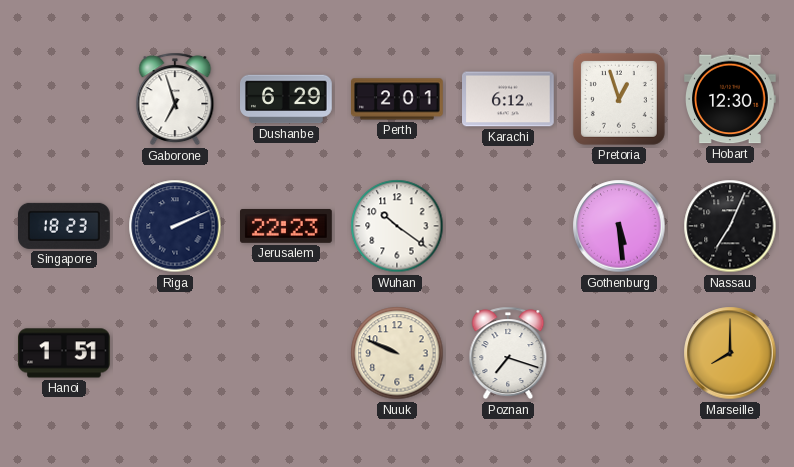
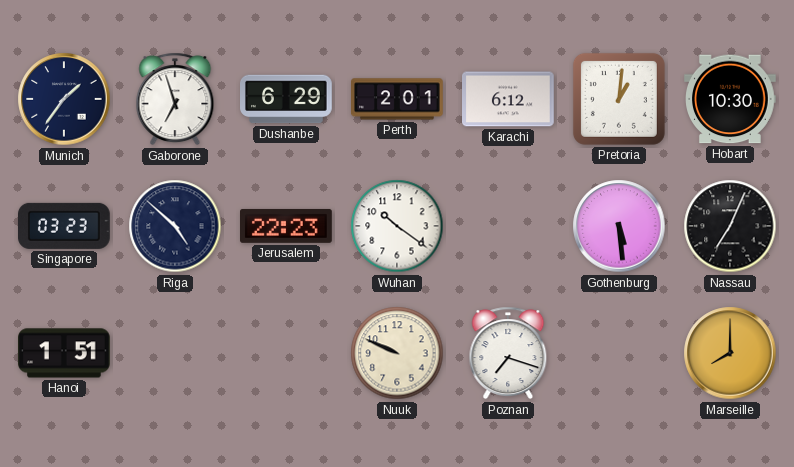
Munich: none -> 1:36 (64, 99)
Pretoria: 12:57 -> 1:01 (619, 99)
Hobart: 12:30 -> 10:30 (731, 99)
Singapore: 18:23 -> 03:23 (65, 226)
Riga: 2:11 -> 4:52 (175, 226)
